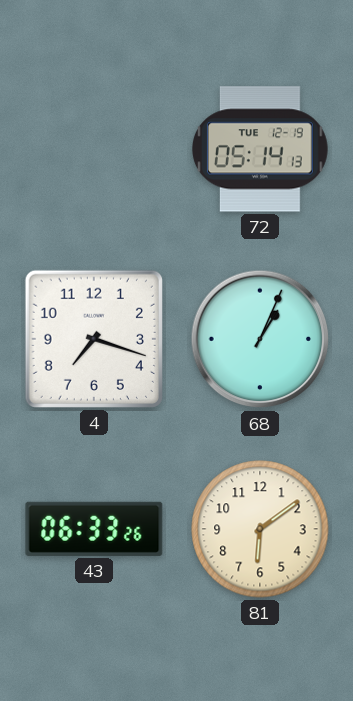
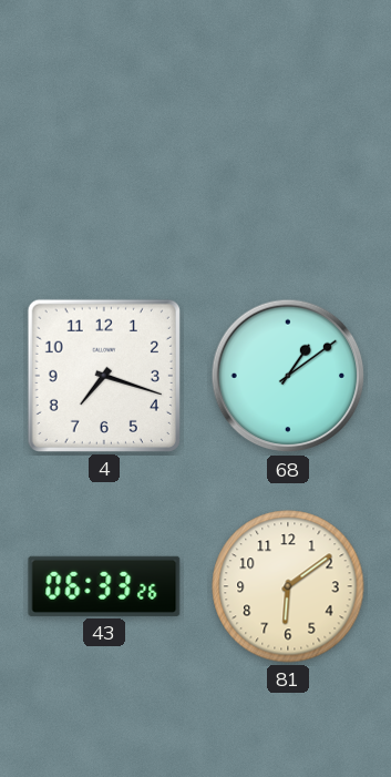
72: 05:14 -> none (260, 149)
68: 1:04 -> 1:09 (288, 376)
